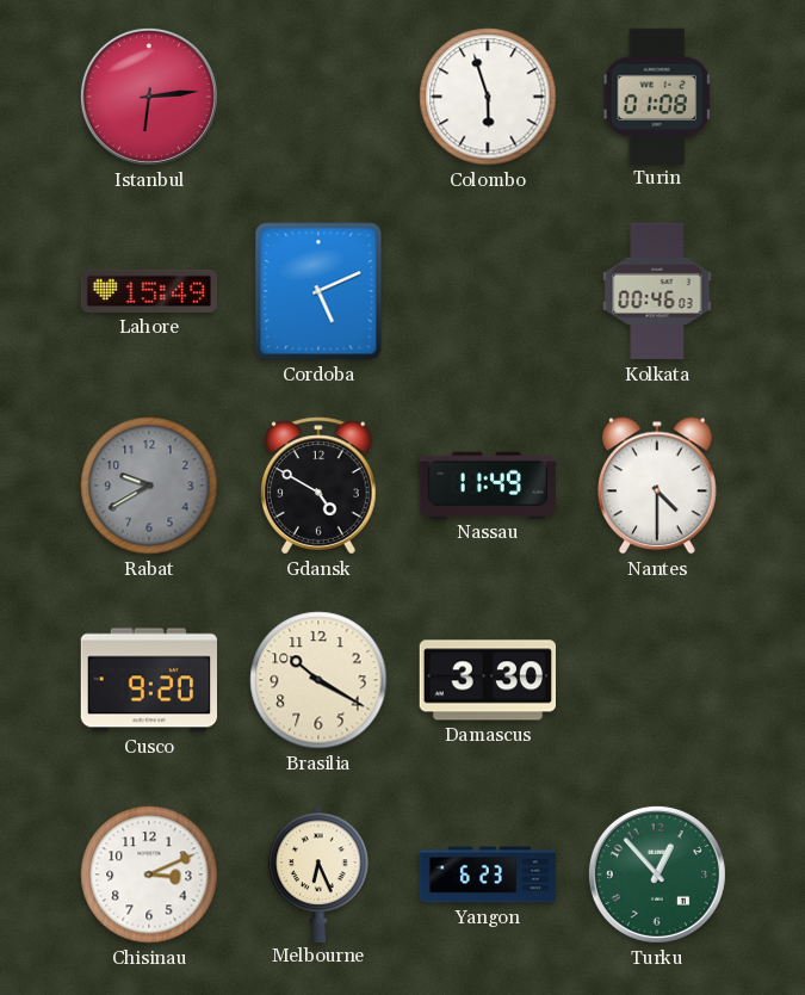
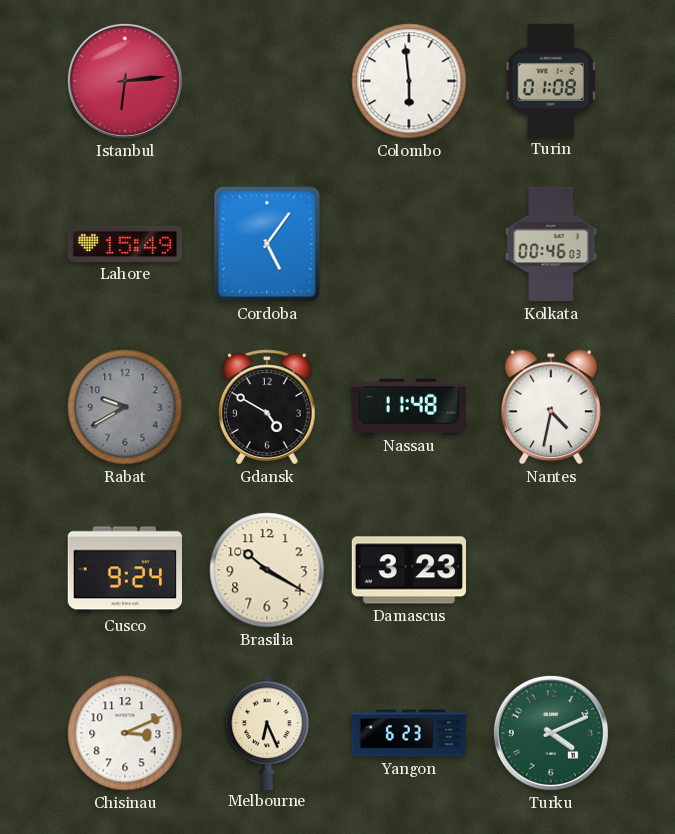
Colombo: 5:57 -> 5:59 (409, 81)
Cordoba: 5:11 -> 5:06 (267, 244)
Nassau: 11:49 -> 11:48 (408, 406)
Nantes: 4:30 -> 4:32 (551, 407)
Cusco: 9:20 -> 9:24 (124, 570)
Damascus: 3:30 -> 3:23 (408, 570)
Turku: 12:53 -> 4:11 (551, 733)
